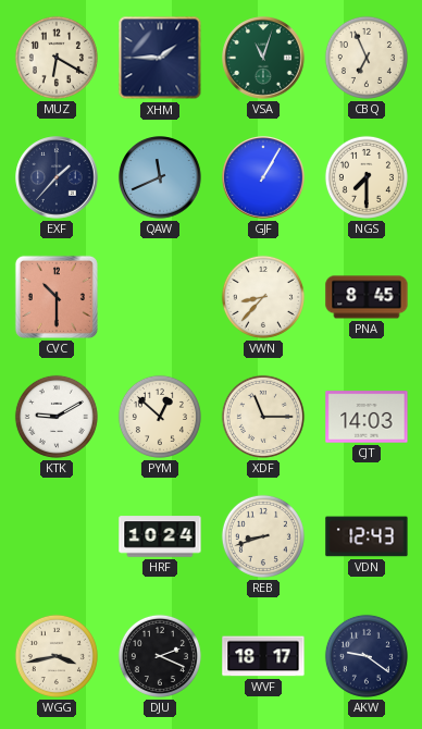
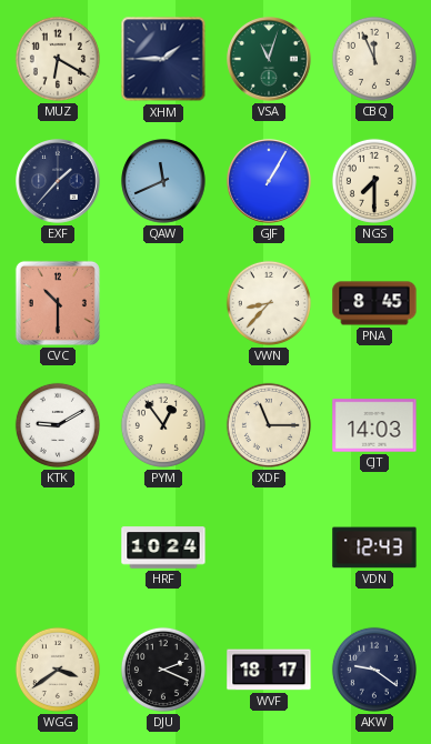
CBQ: 6:56 -> 11:56 (374, 59)
PYM: 12:52 -> 12:54 (163, 425)
REB: 8:42 -> none (263, 536)
WGG: 3:43 -> 3:39 (58, 670)
